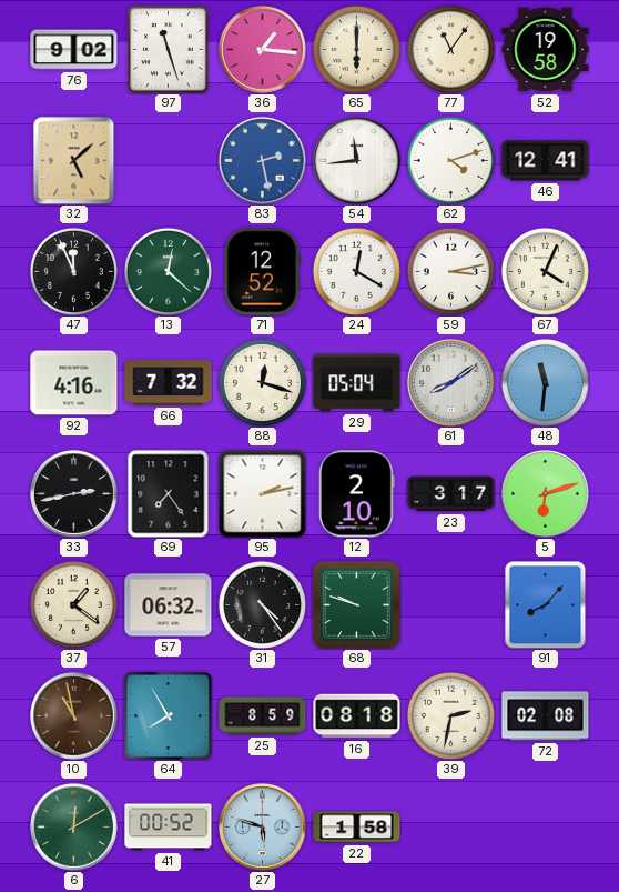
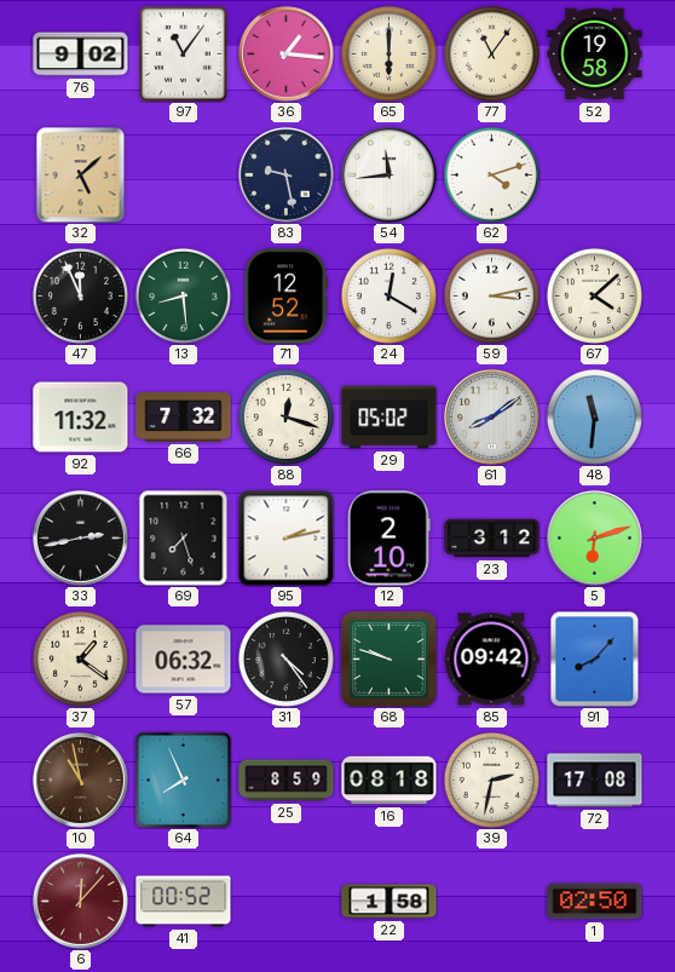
97: 11:27 -> 11:06 (184, 54)
83: 2:28 -> 9:28 (287, 176)
83 dial: blue -> navy (287, 176)
46: 12:41 -> none (546, 161)
13: 12:22 -> 8:29 (183, 295)
67: 4:04 -> 4:08 (594, 295)
92: 4:16 -> 11:32 (81, 418)
29: 05:04 -> 05:02 (390, 418)
69: 7:24 -> 7:27 (184, 539)
23: 3:17 -> 3:12 (492, 539)
85: none -> 09:42 (491, 660)
64: 7:55 -> 7:56 (183, 780)
72: 02:08 -> 17:08 (595, 781)
6: 12:10 -> 12:07 (81, 902)
6 dial: green -> burgundy (81, 902)
27: 5:48 -> none (263, 828)
1: none -> 02:50 (595, 902)
